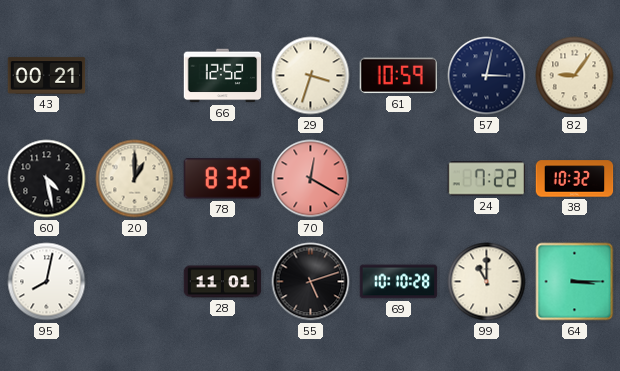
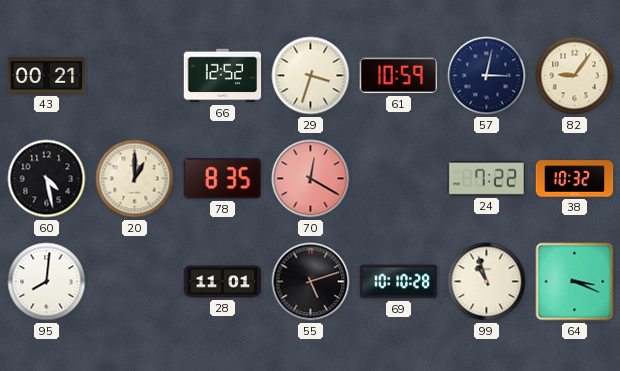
78: 8:32 -> 8:35 (222, 179)
95: 8:02 -> 8:01 (47, 282)
99: 11:00 -> 10:57 (487, 282)
64: 3:15 -> 3:19 (575, 282)
